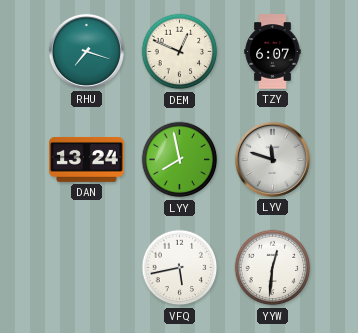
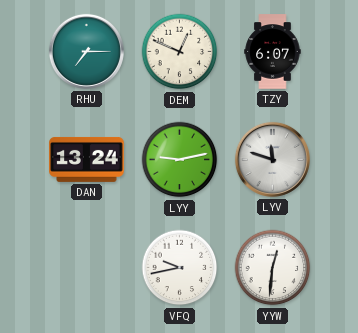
RHU: 7:18 -> 7:15 (86, 51)
LYY: 7:58 -> 9:13 (180, 160)
VFQ: 5:43 -> 9:43 (180, 268)
